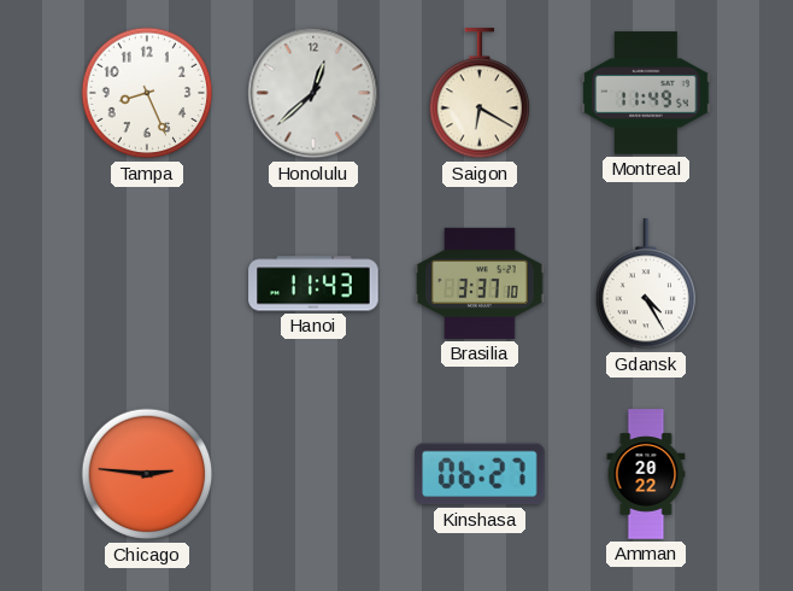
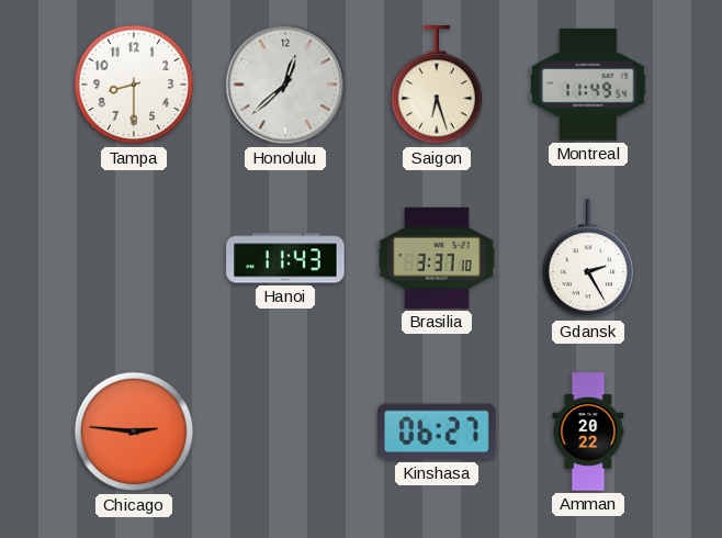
Tampa: 8:26 -> 8:30 (134, 85)
Saigon: 6:20 -> 6:27 (437, 86)
Gdansk: 4:25 -> 2:25 (588, 259)
